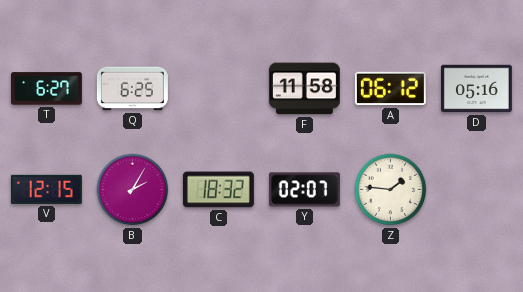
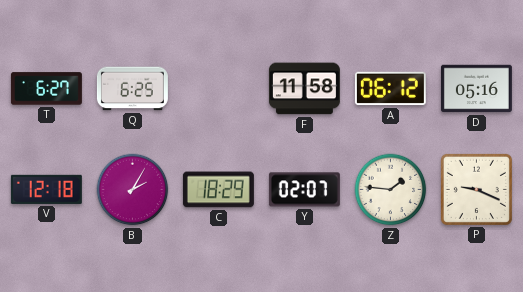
V: 12:15 -> 12:18 (46, 189)
C: 18:32 -> 18:29 (218, 190)
P: none -> 9:19 (476, 189)
